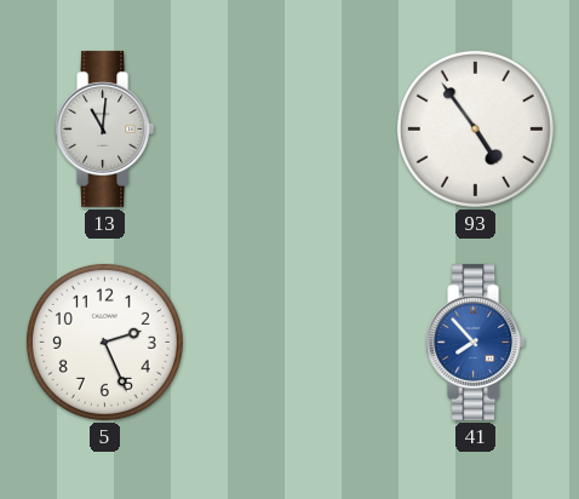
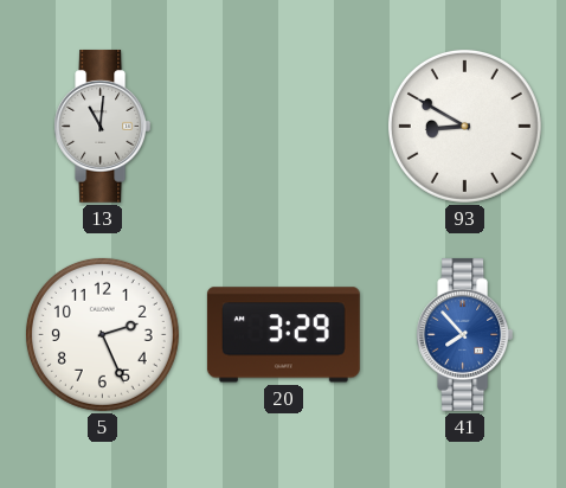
93: 4:54 -> 8:50 (464, 126)
20: none -> 3:29 (283, 335)
